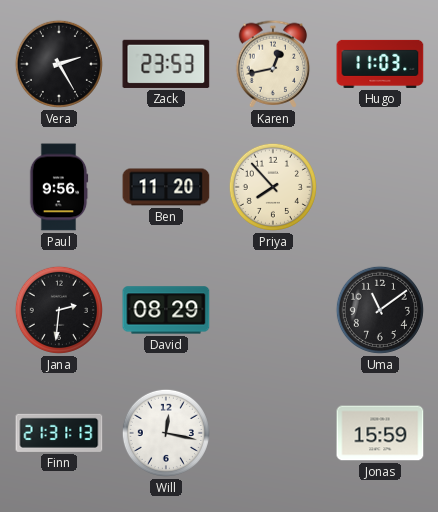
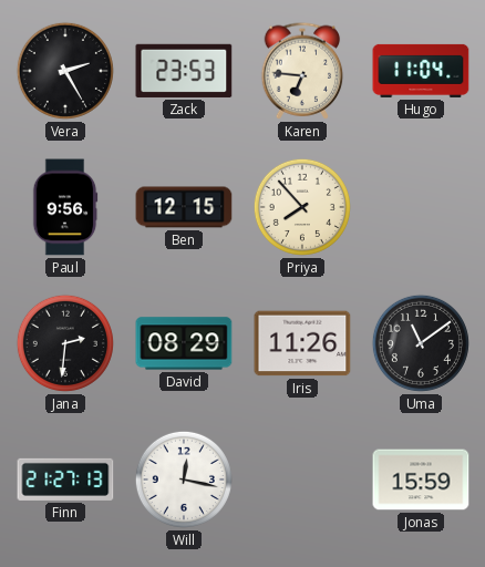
Karen: 12:43 -> 6:46 (302, 71)
Hugo: 11:03 -> 11:04 (421, 71)
Ben: 11:20 -> 12:15 (184, 207)
Iris: none -> 11:26 (302, 343)
Finn: 21:31 -> 21:27 (65, 480)
